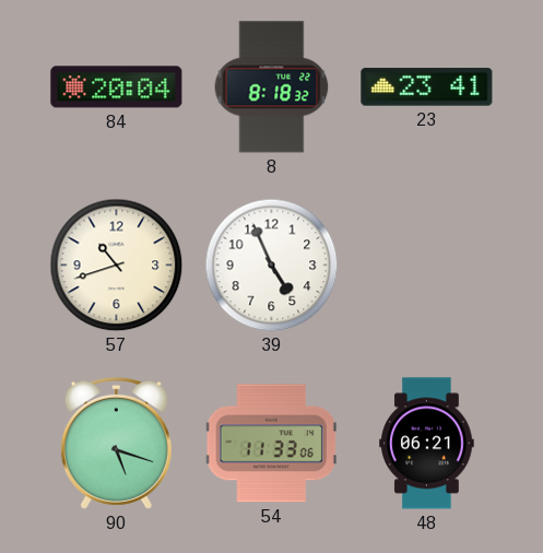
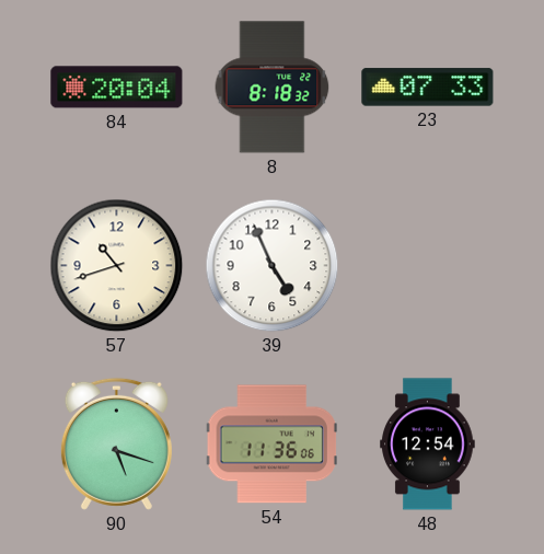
23: 23:41 -> 07:33 (428, 88)
54: 11:33 -> 11:36 (271, 445)
48: 06:21 -> 12:54 (428, 445)
